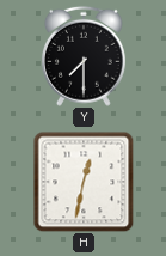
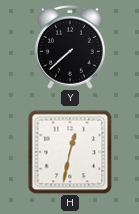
Y: 7:30 -> 7:38 (70, 47)
